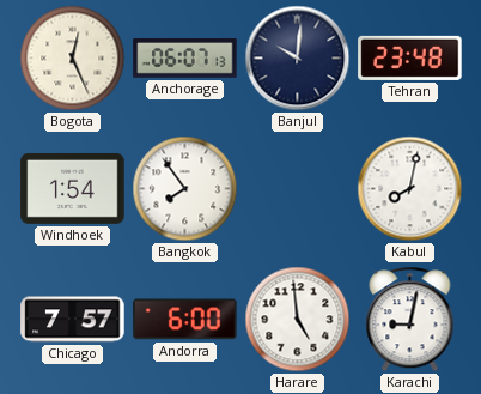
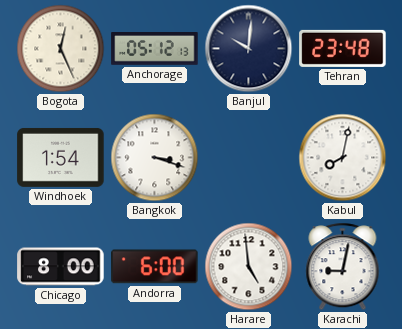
Anchorage: 06:07 -> 05:12 (155, 49)
Bangkok: 7:54 -> 3:18 (155, 158)
Chicago: 7:57 -> 8:00 (61, 267)
